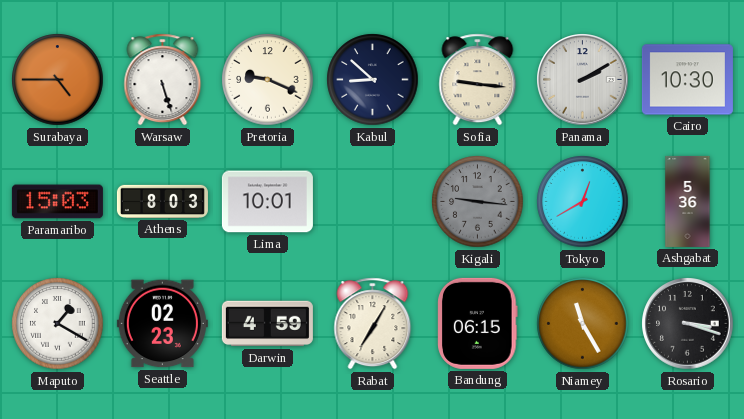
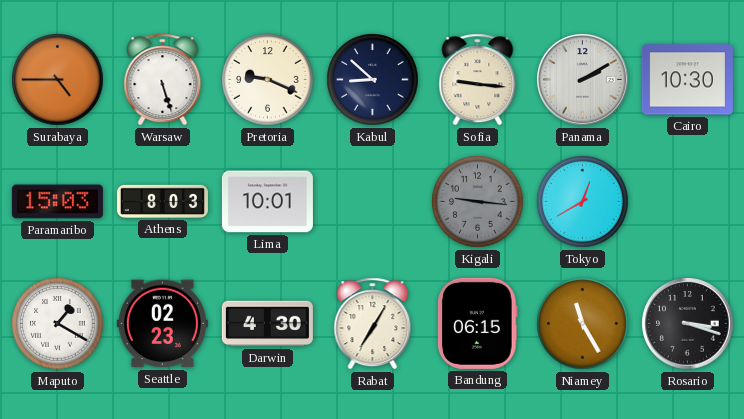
Ashgabat: 5:36 -> none (688, 201)
Darwin: 4:59 -> 4:30 (267, 324)
